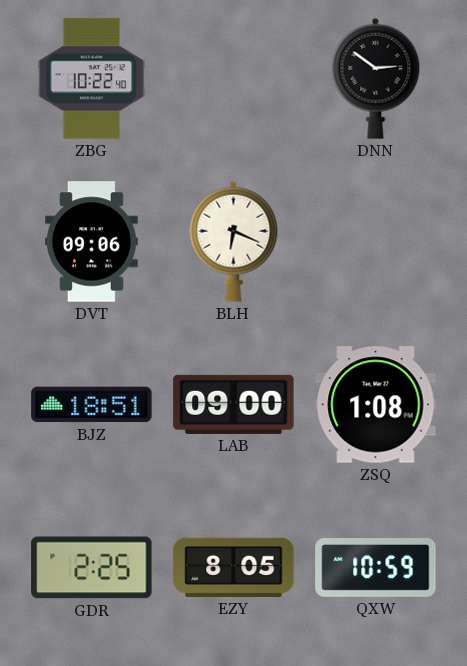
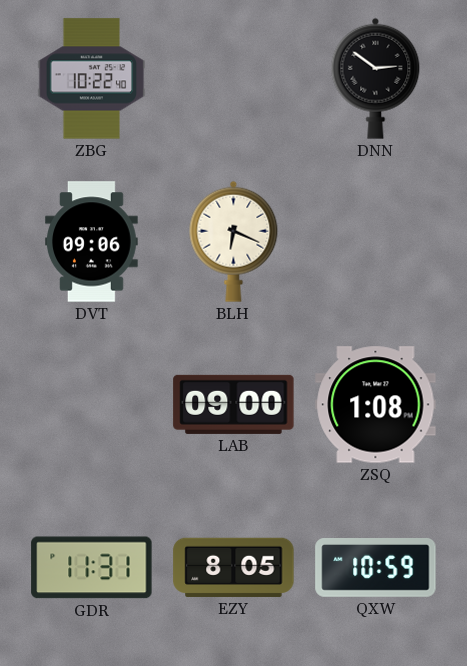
BJZ: 18:51 -> none (92, 405)
GDR: 2:25 -> 11:31 (92, 568)
